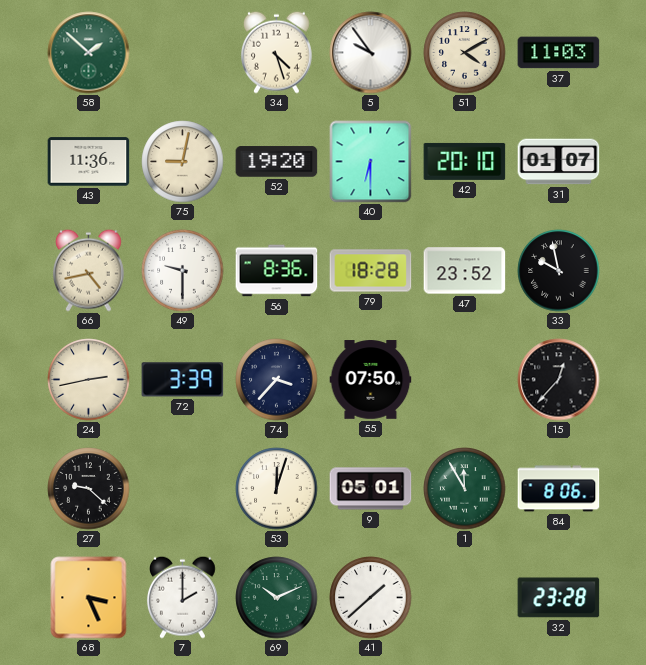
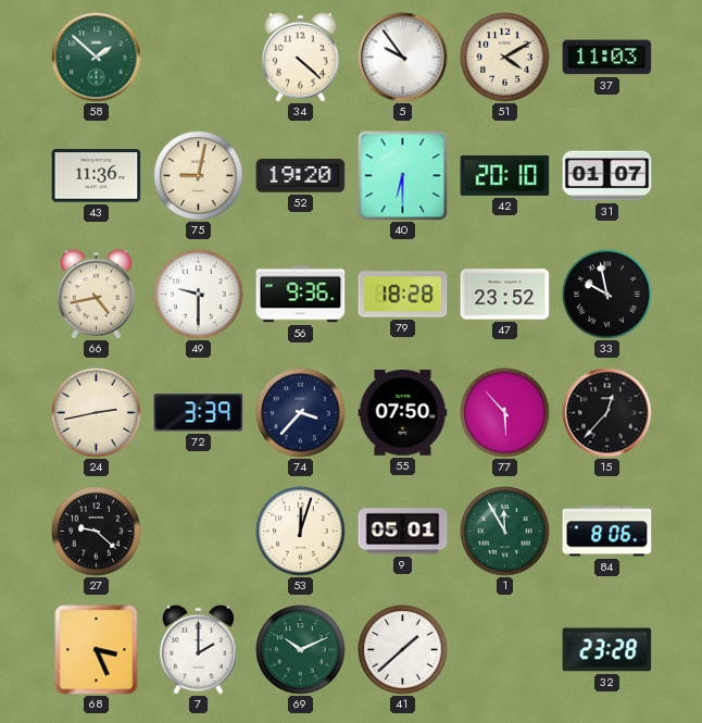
34: 4:27 -> 4:22 (300, 57)
56: 8:36 -> 9:36 (301, 295)
77: none -> 5:53 (505, 413)
